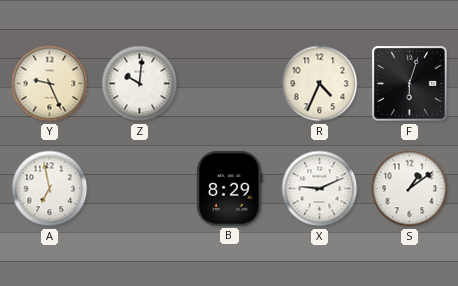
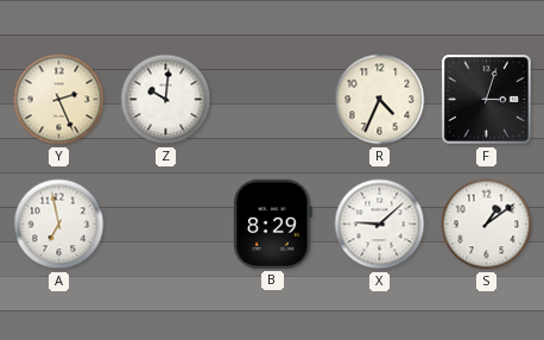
Y: 9:26 -> 2:26 (59, 100)
F: 6:03 -> 3:03 (487, 100)
X: 9:11 -> 9:08 (380, 225)
